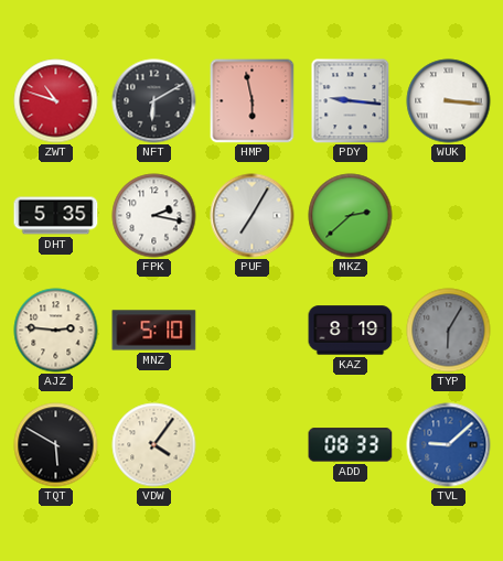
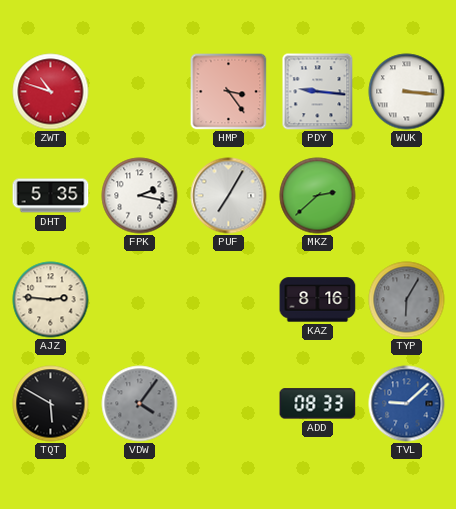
NFT: 6:10 -> none (154, 101)
HMP: 5:58 -> 3:24 (229, 92)
MNZ: 5:10 -> none (154, 331)
KAZ: 8:19 -> 8:16 (318, 300)
VDW dial: cream -> grey (140, 404)
